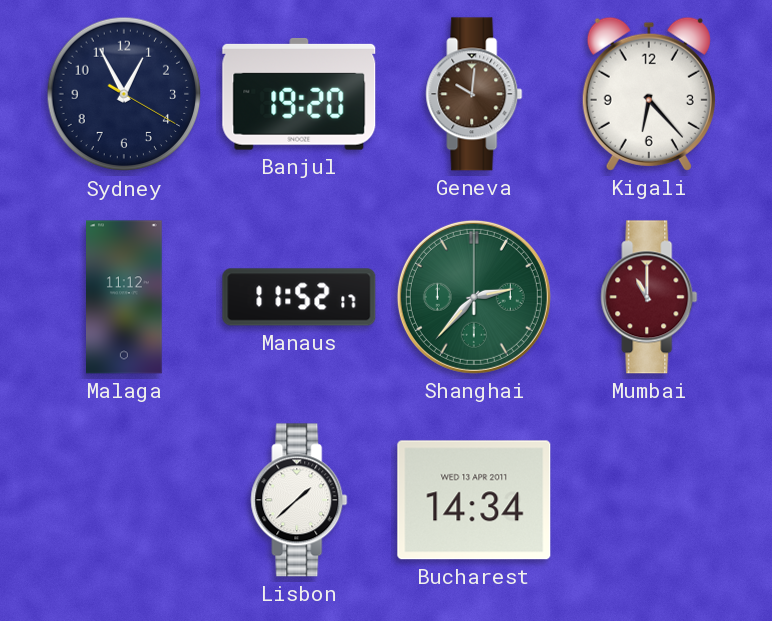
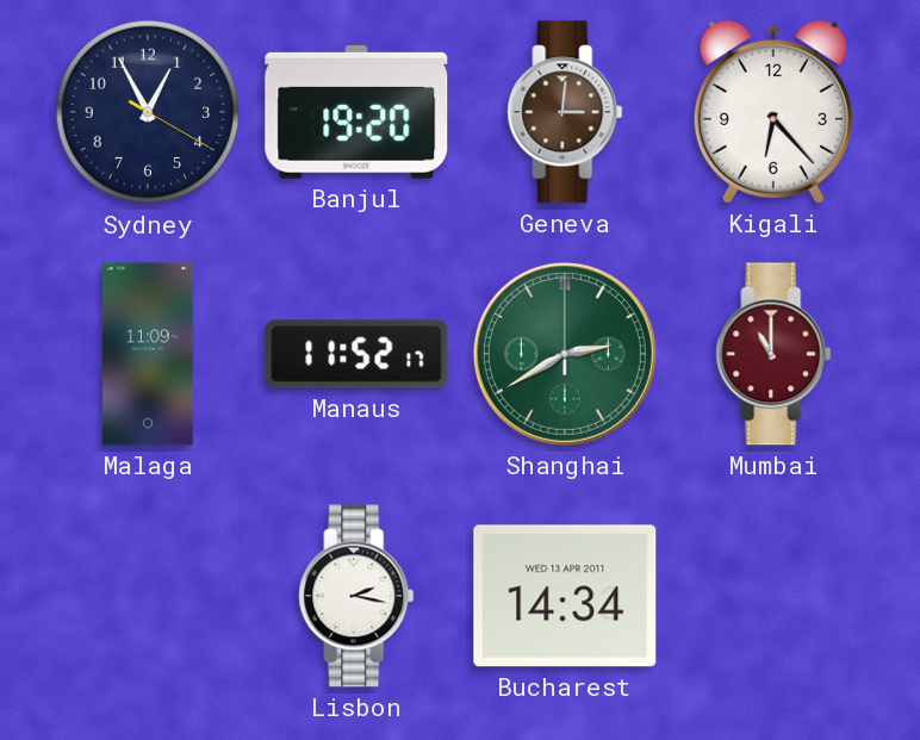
Geneva: 10:01 -> 3:01 (565, 112)
Malaga: 11:12 -> 11:09 (148, 354)
Shanghai: 2:37 -> 2:40 (565, 354)
Lisbon: 1:38 -> 2:17 (356, 596)
